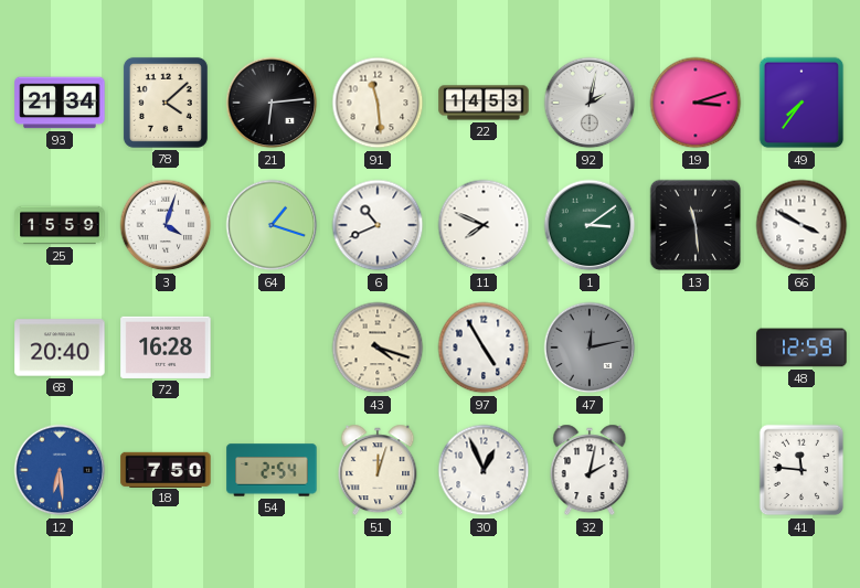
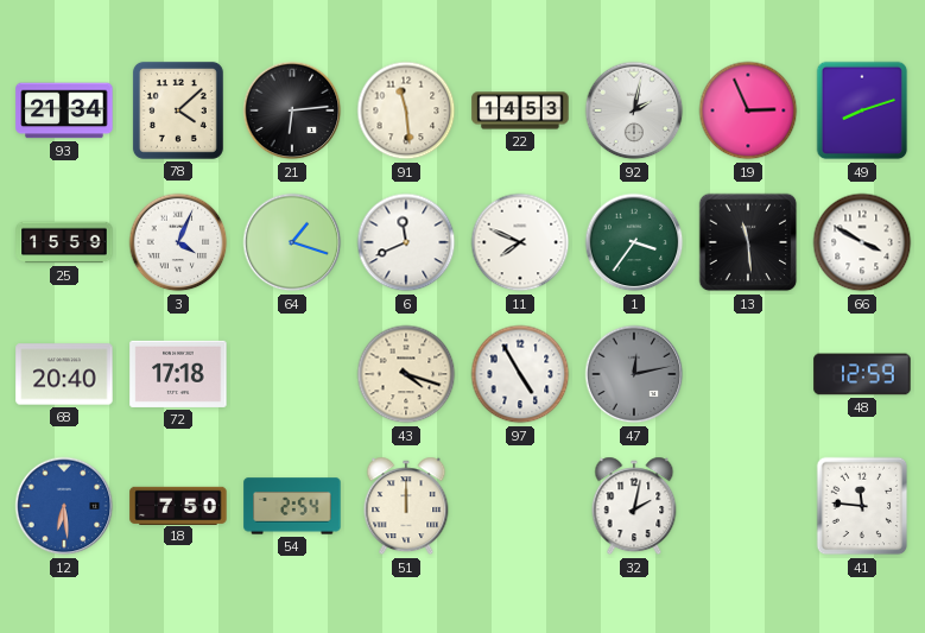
19: 3:12 -> 2:56 (748, 110)
49: 7:36 -> 8:12 (862, 110)
3: 4:03 -> 4:04 (178, 242)
6: 10:41 -> 11:41 (406, 242)
1: 3:09 -> 3:36 (634, 242)
72: 16:28 -> 17:18 (178, 374)
51: 12:03 -> 12:00 (406, 506)
30: 12:56 -> none (484, 470)
